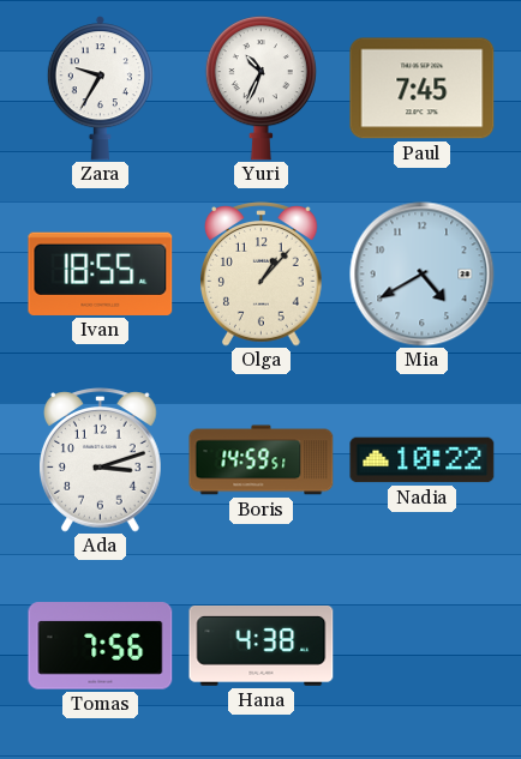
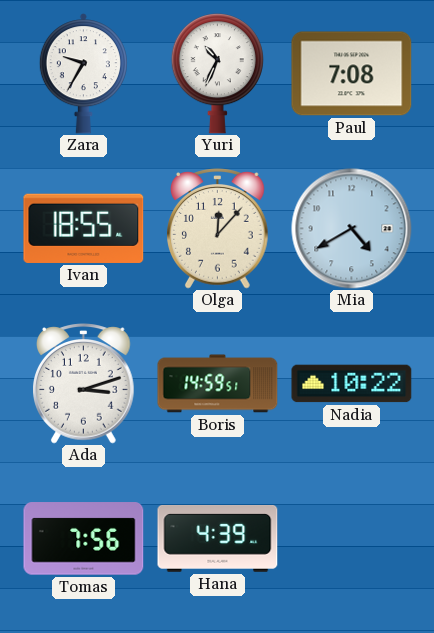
Paul: 7:45 -> 7:08 (352, 74)
Olga: 1:07 -> 12:07 (218, 229)
Hana: 4:38 -> 4:39 (218, 539)
